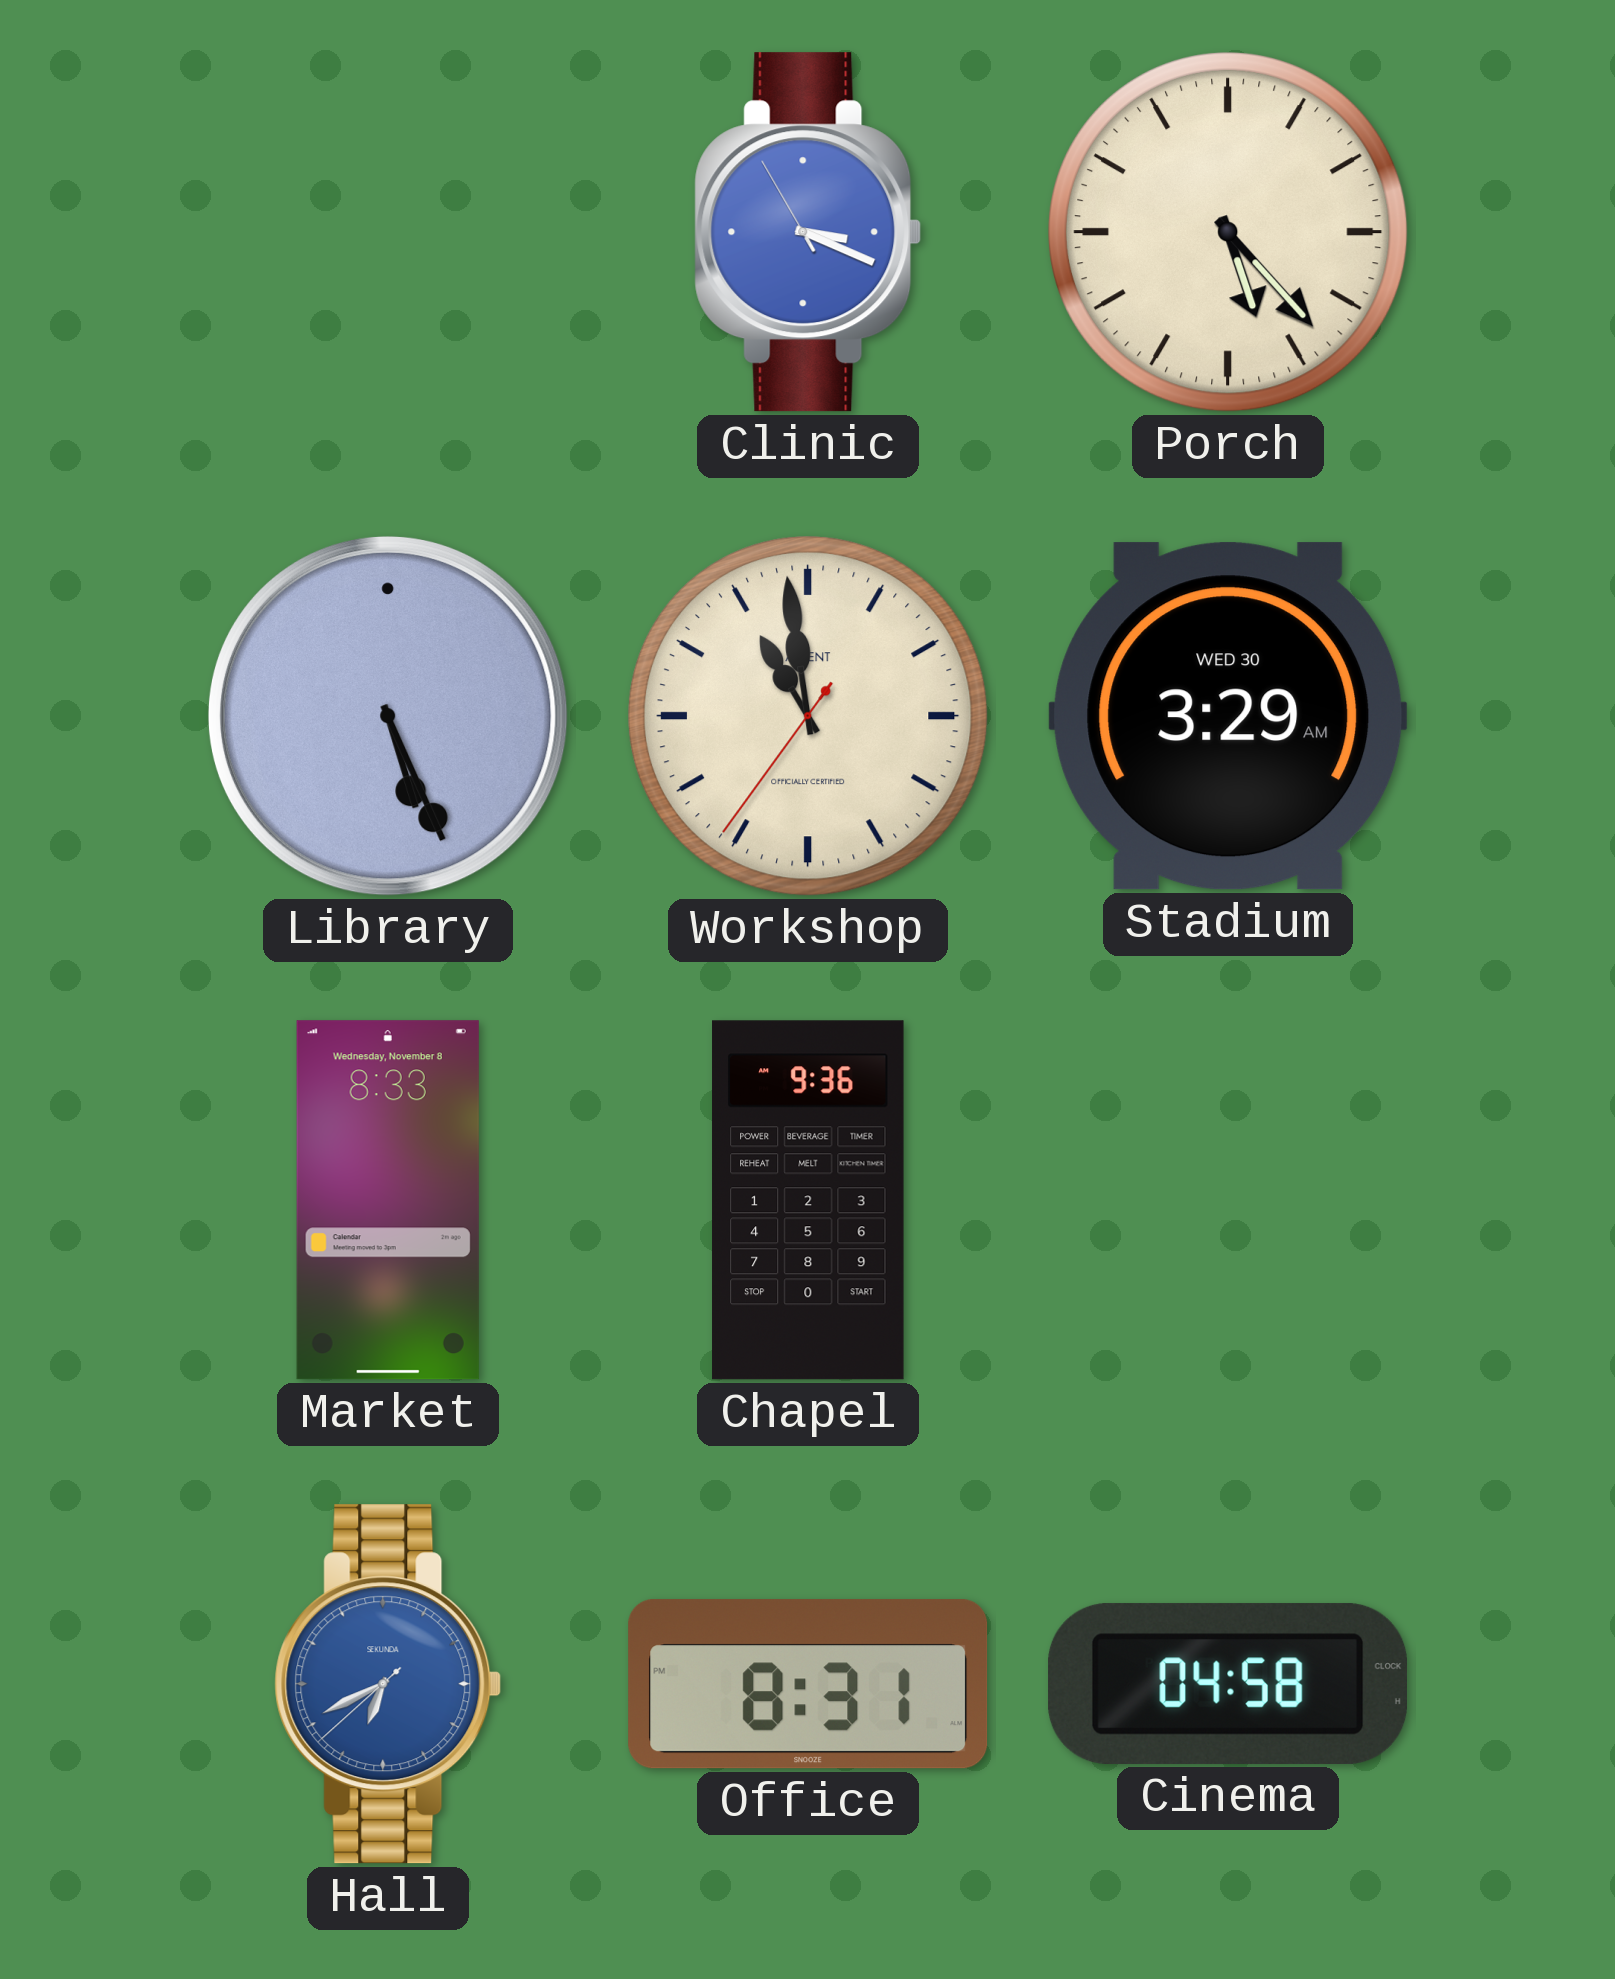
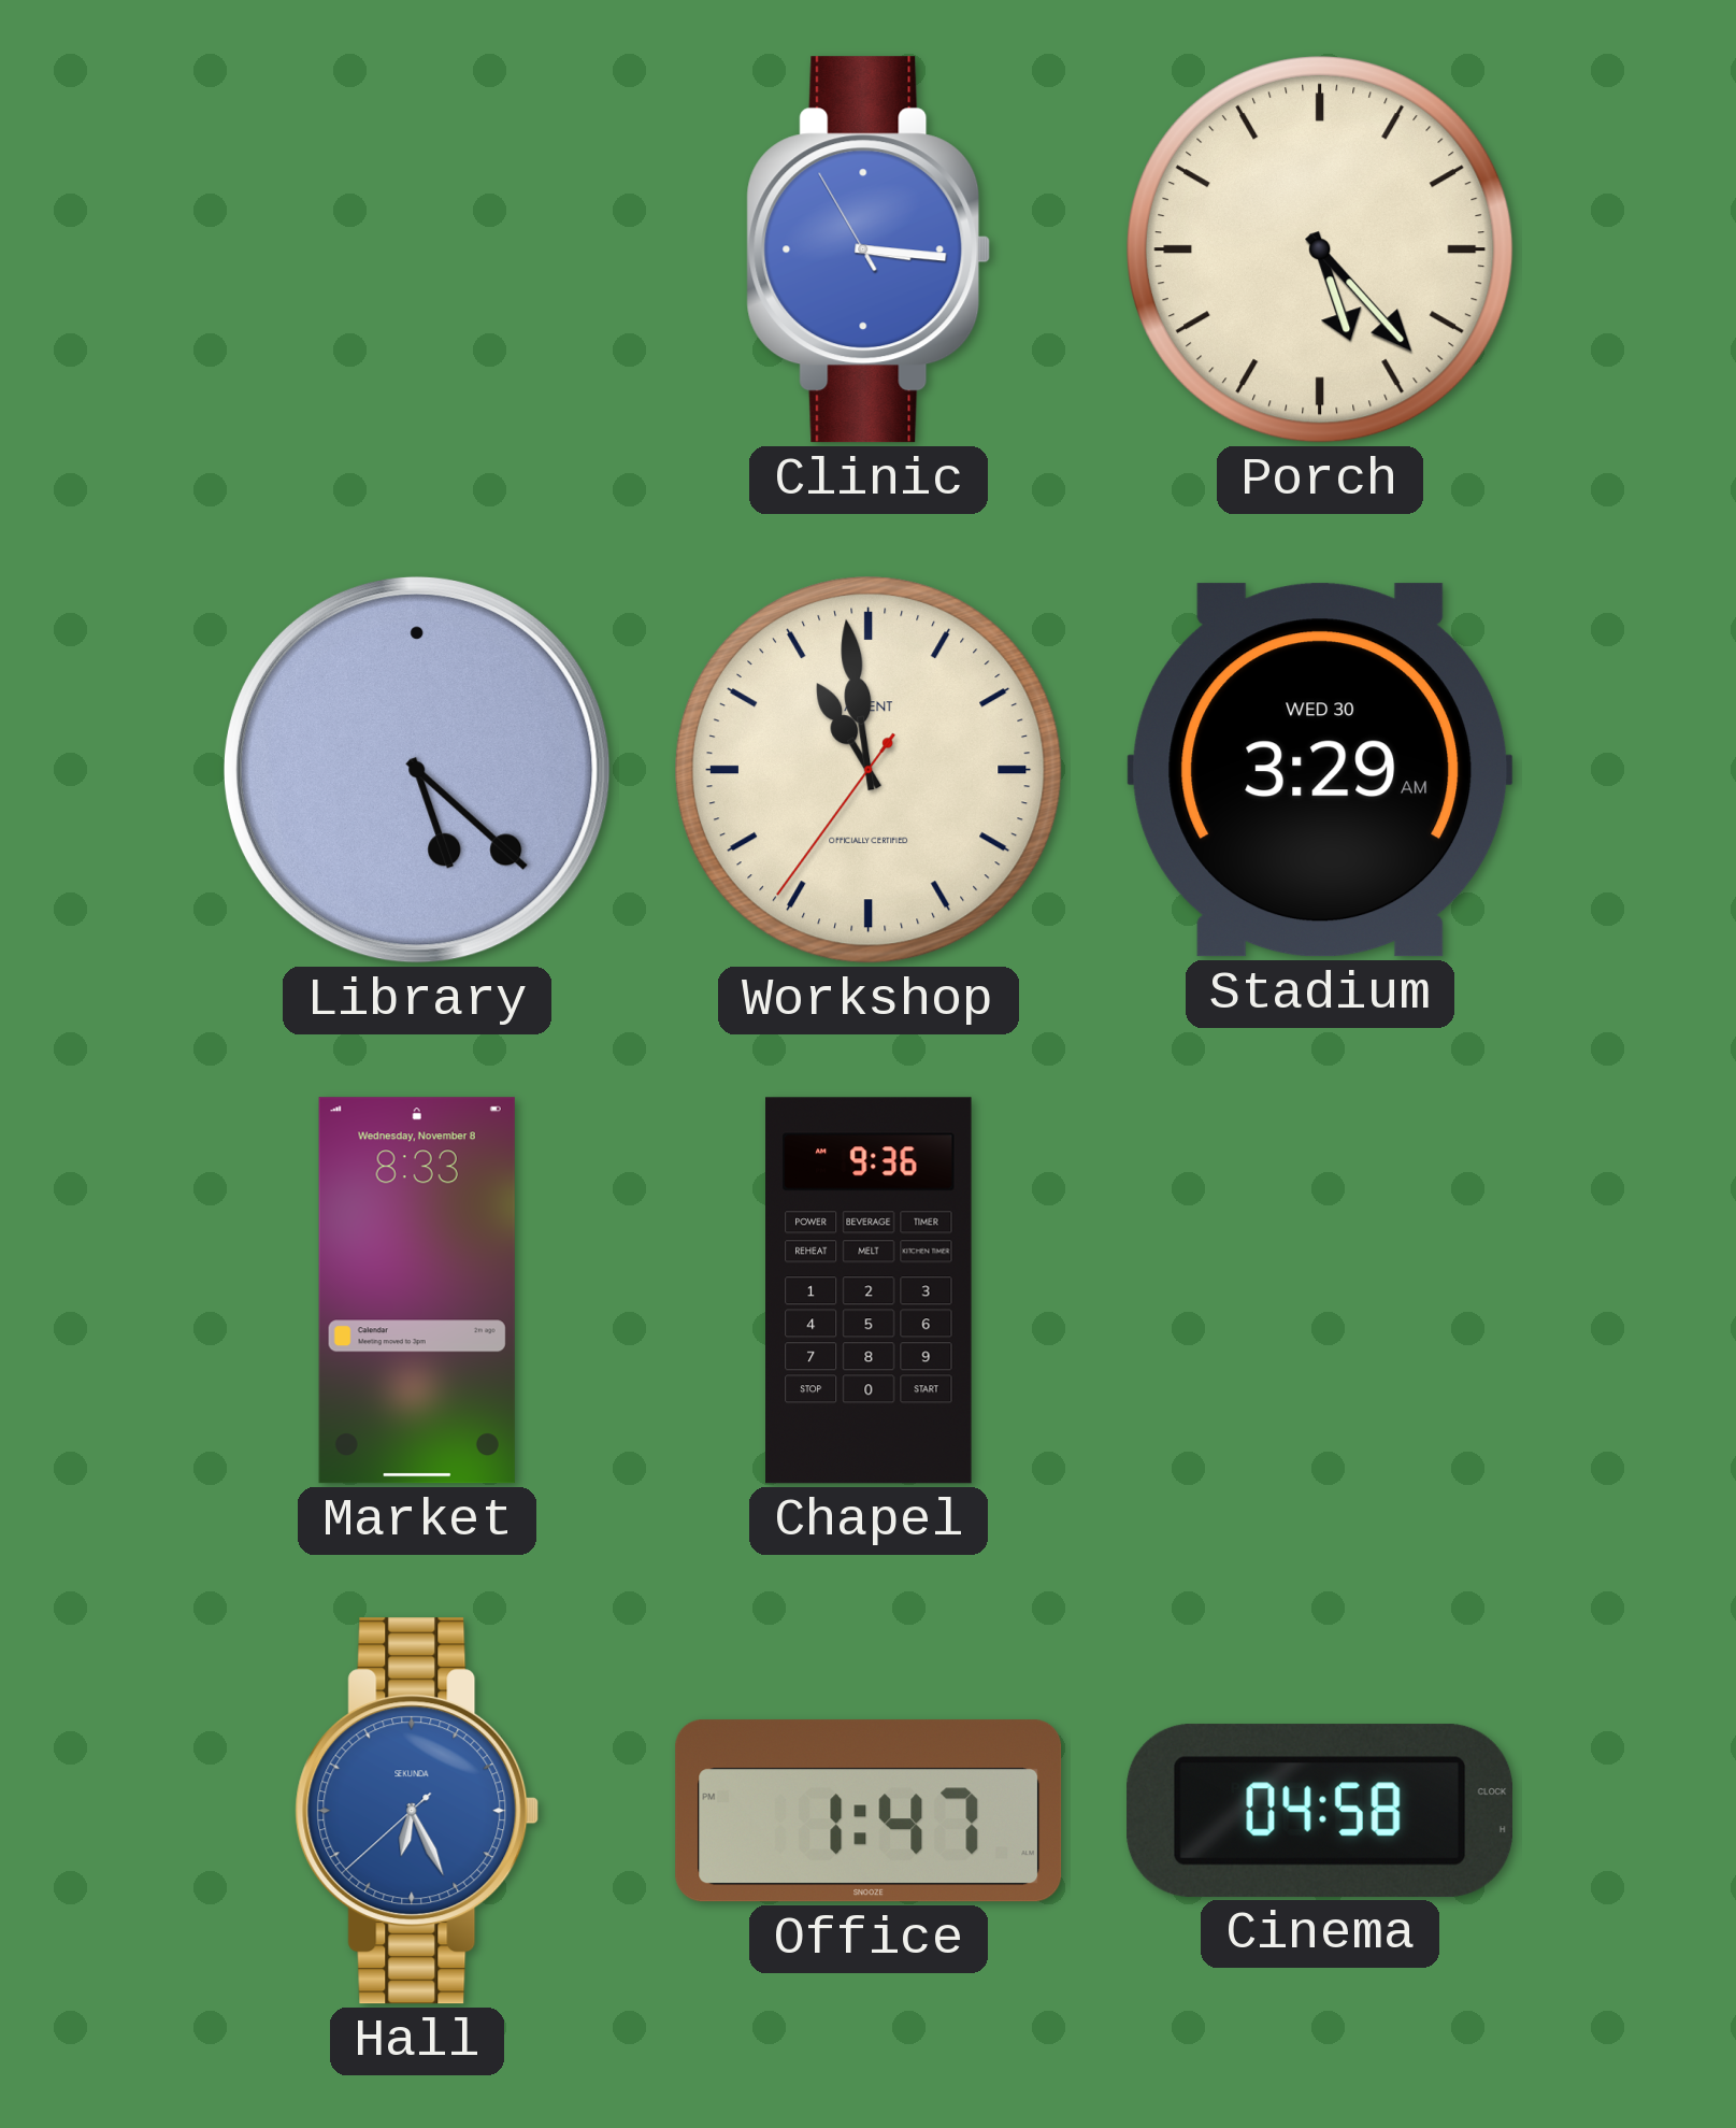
Clinic: 3:18 -> 3:15 (869, 249)
Library: 5:26 -> 5:22 (417, 770)
Hall: 6:40 -> 6:25 (417, 1811)
Office: 8:31 -> 1:47 (869, 1811)
